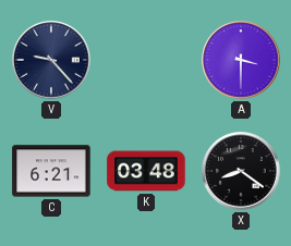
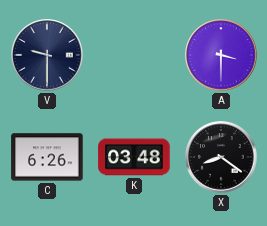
V: 9:23 -> 9:30 (47, 55)
C: 6:21 -> 6:26 (47, 157)
